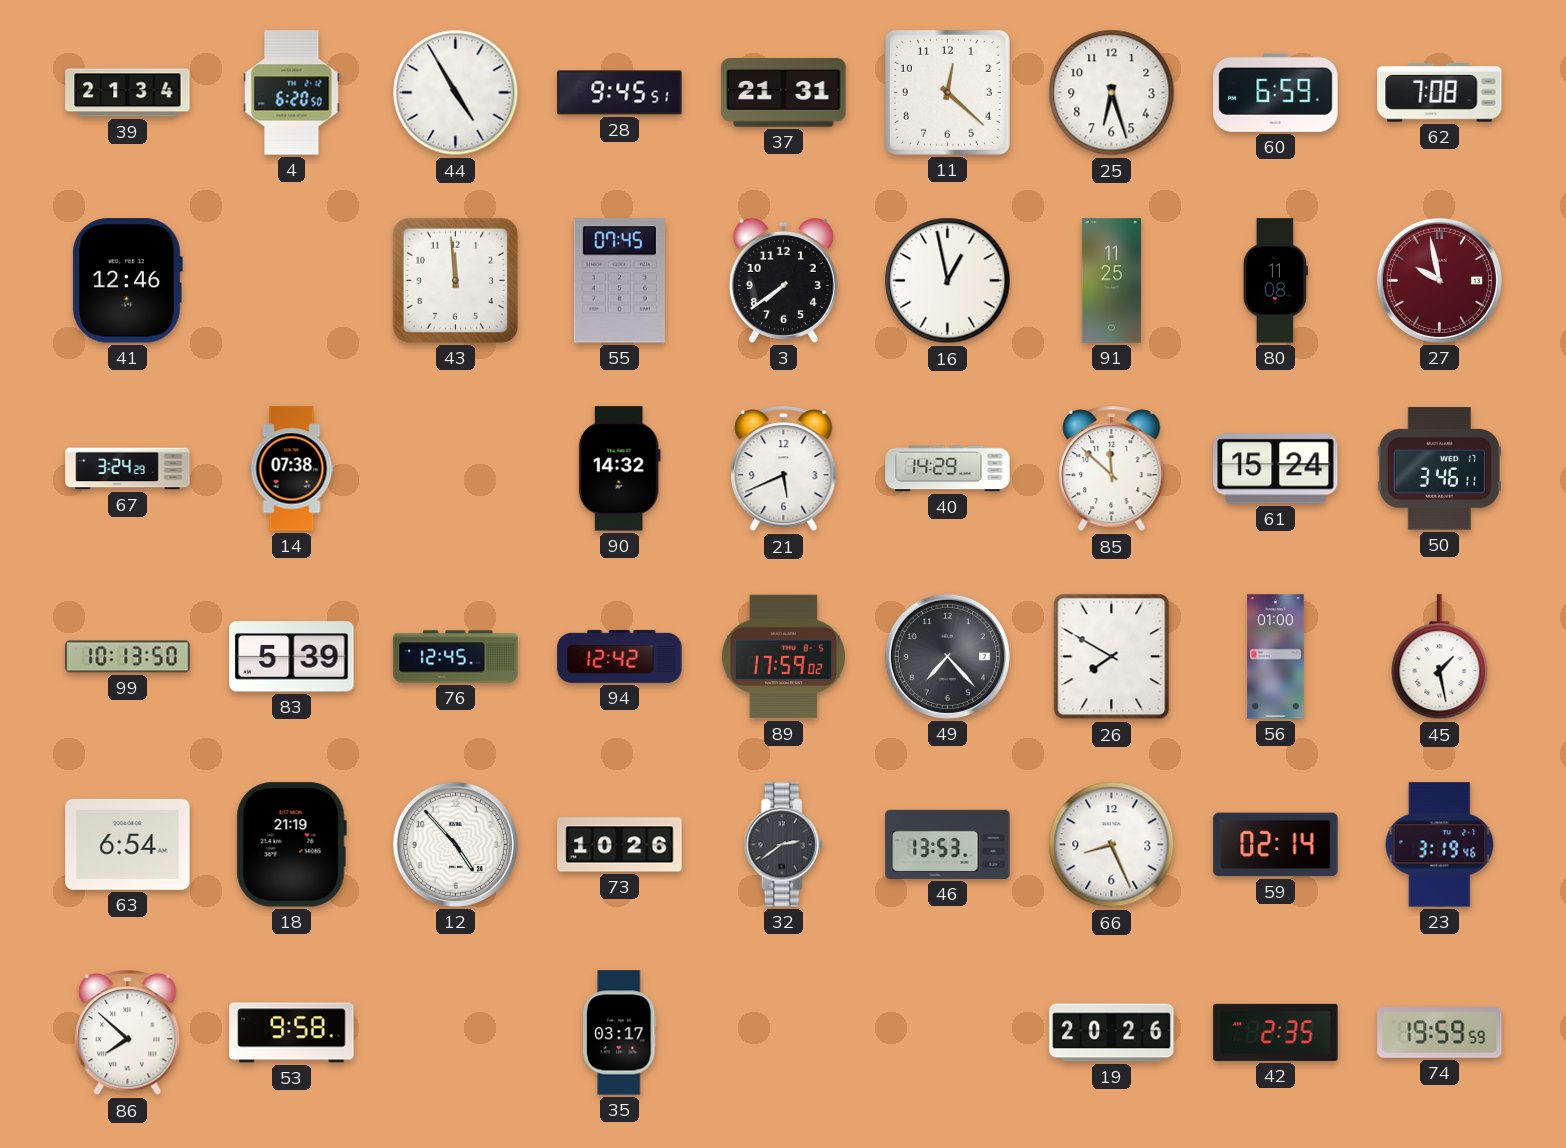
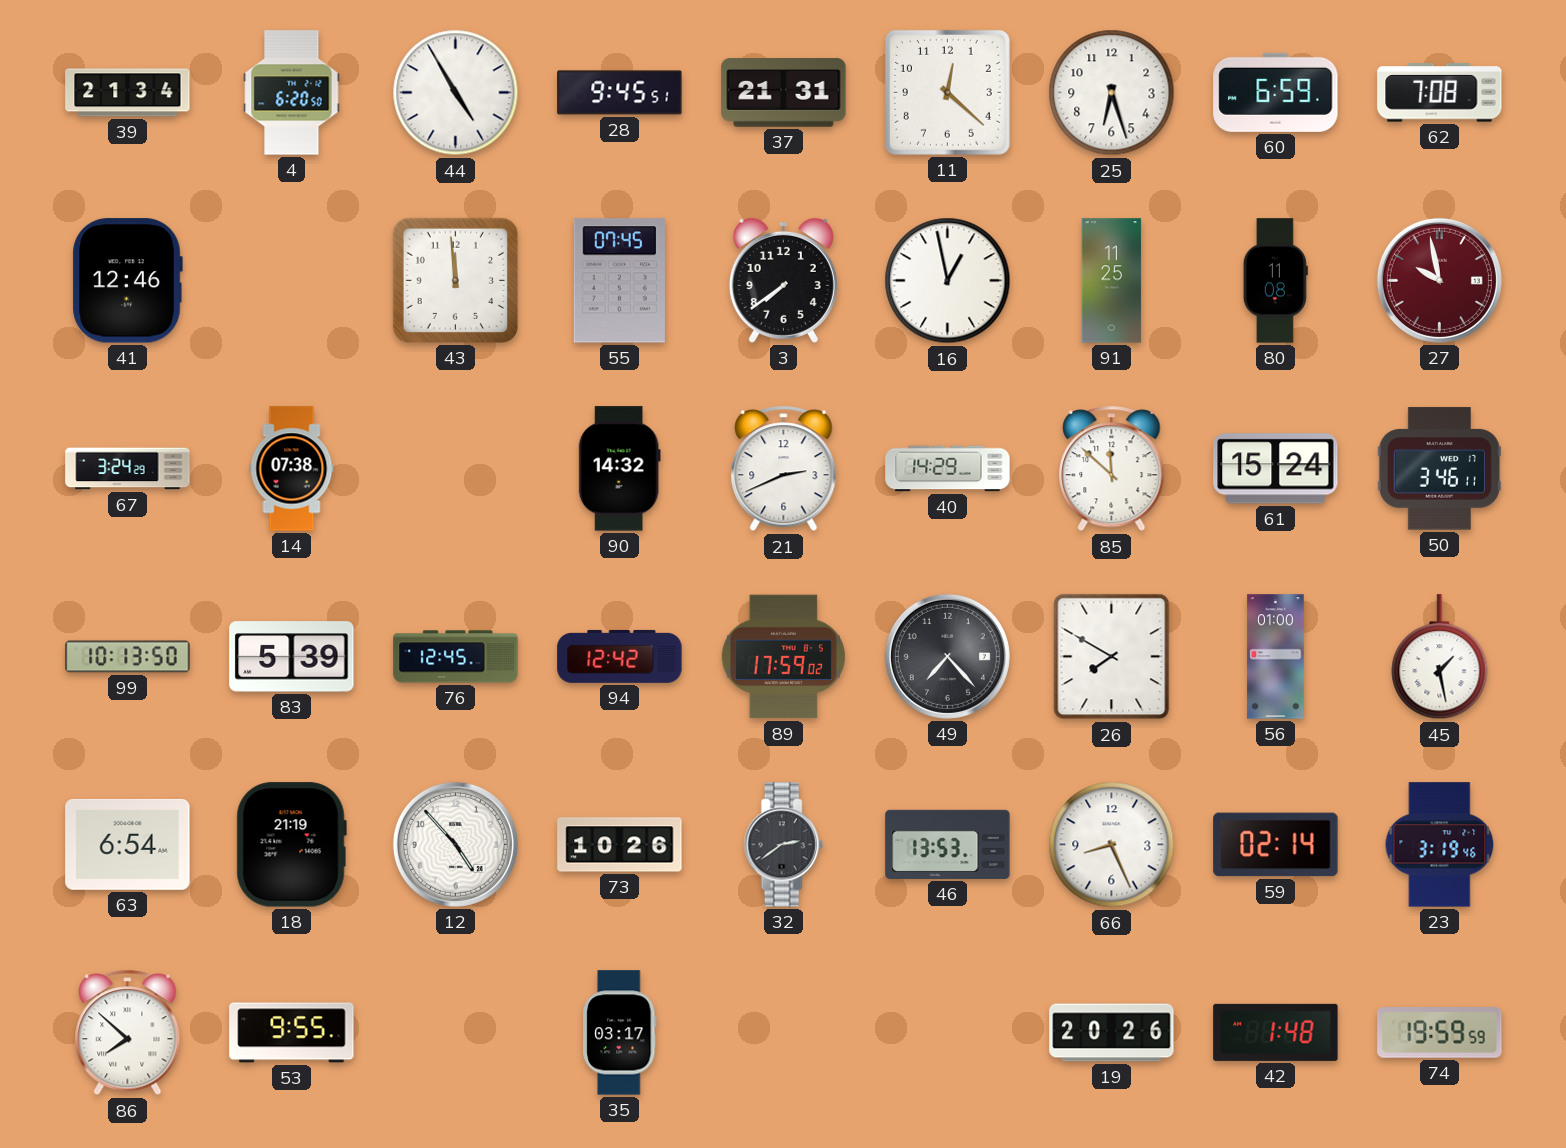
21: 5:41 -> 2:41 (784, 469)
53: 9:58 -> 9:55 (292, 1033)
42: 2:35 -> 1:48 (1276, 1032)
